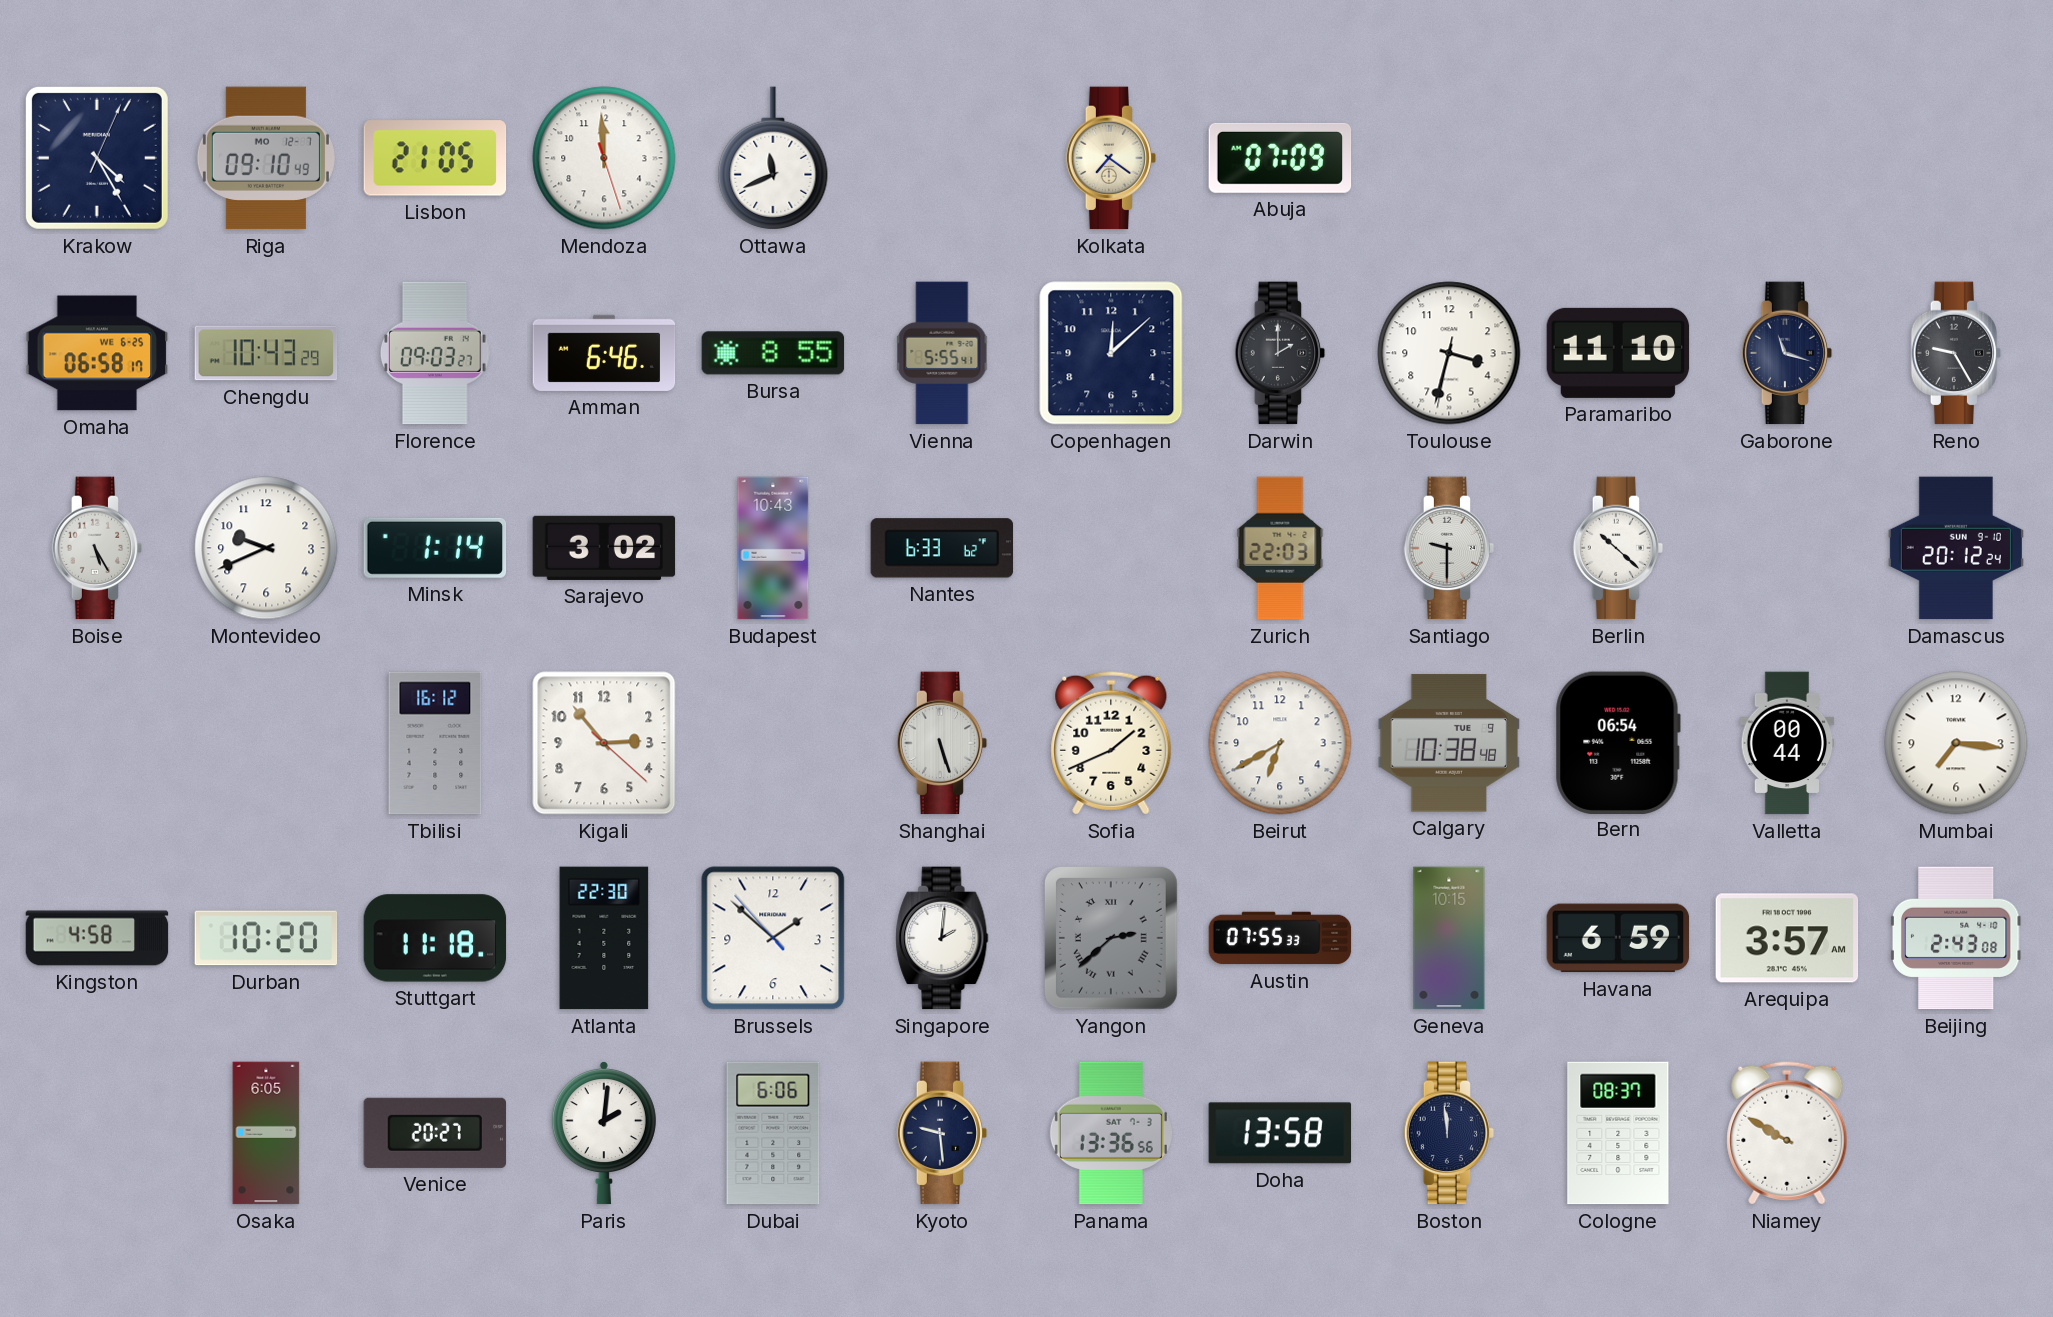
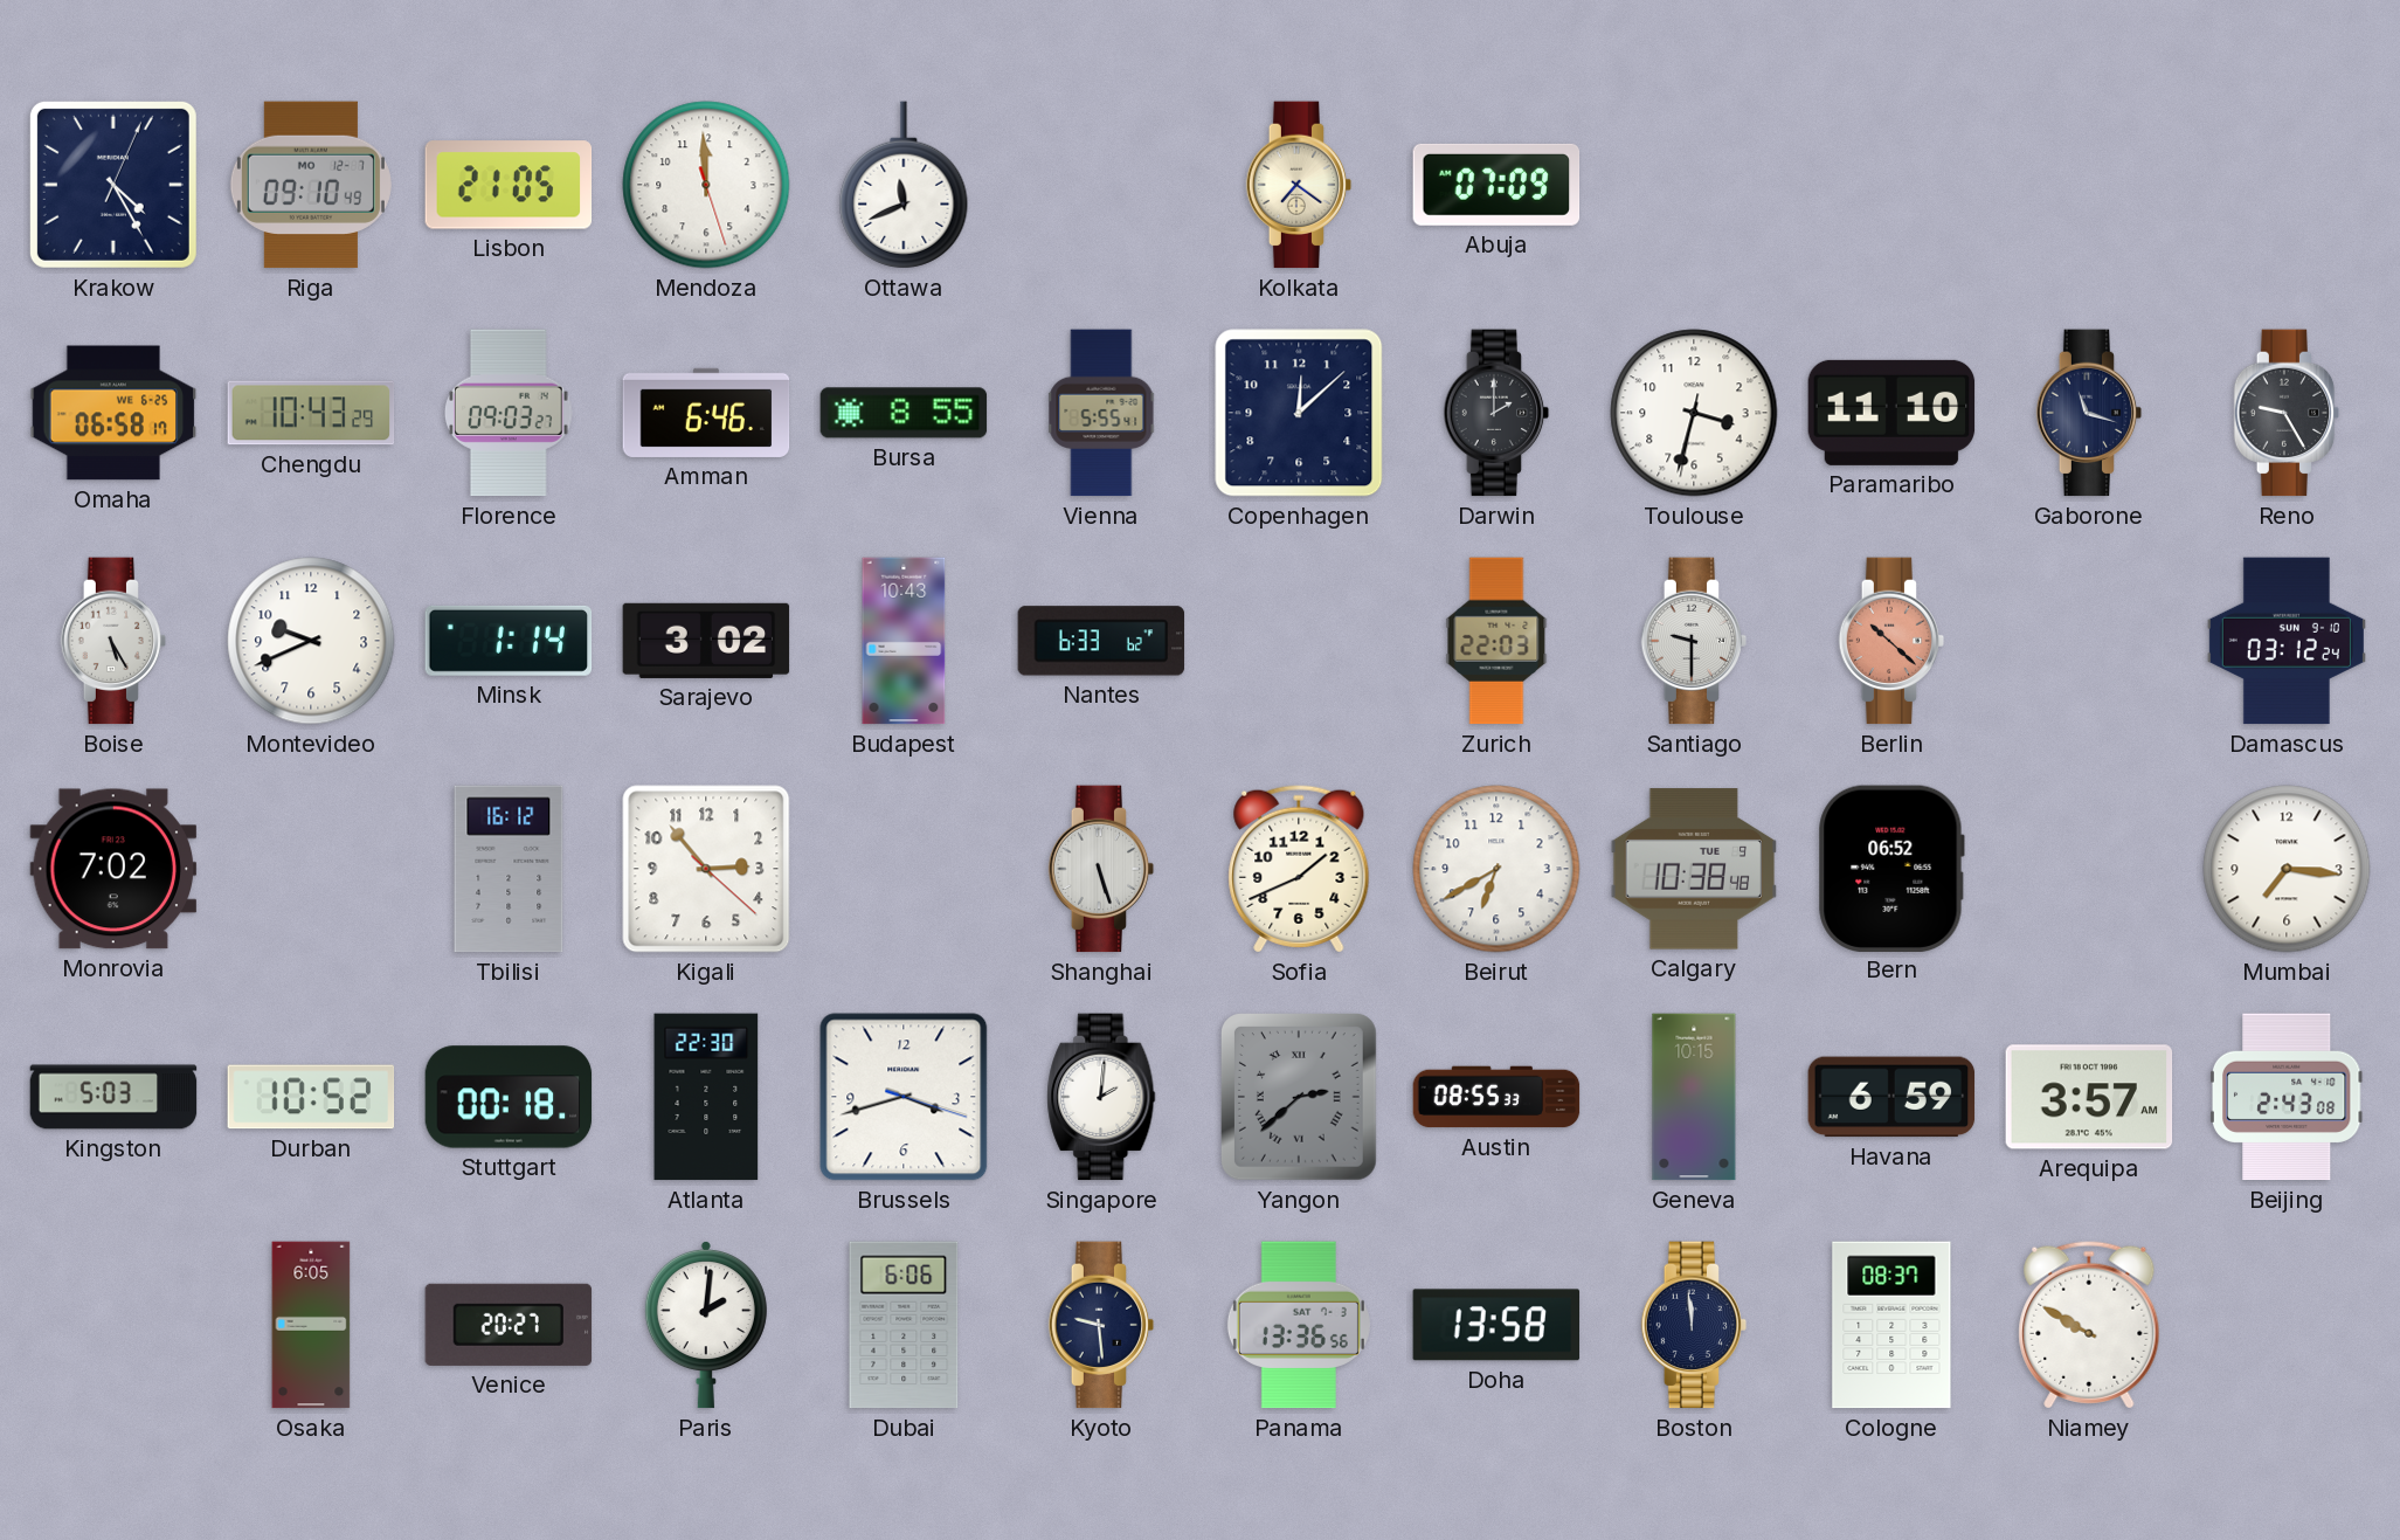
Berlin dial: white -> salmon (1891, 641)
Damascus: 20:12 -> 03:12 (2287, 641)
Monrovia: none -> 7:02 (113, 869)
Bern: 06:54 -> 06:52 (1891, 868)
Valletta: 00:44 -> none (1787, 743)
Kingston: 4:58 -> 5:03 (113, 1097)
Durban: 10:20 -> 10:52 (311, 1097)
Stuttgart: 11:18 -> 00:18 (509, 1097)
Brussels: 1:51 -> 3:42 (904, 1097)
Austin: 07:55 -> 08:55 (1496, 1097)
